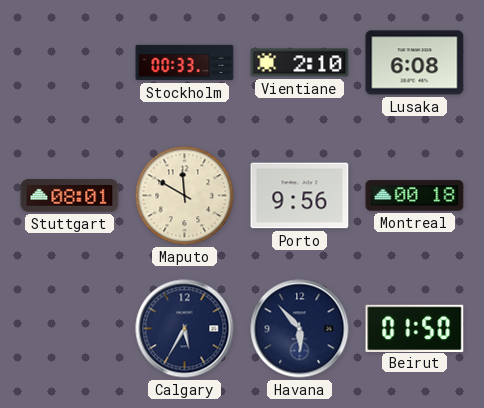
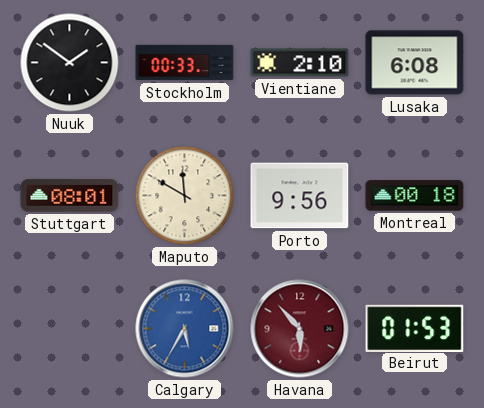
Nuuk: none -> 1:51 (70, 63)
Calgary dial: navy -> blue (185, 329)
Havana dial: navy -> burgundy (300, 329)
Beirut: 01:50 -> 01:53 (415, 328)
